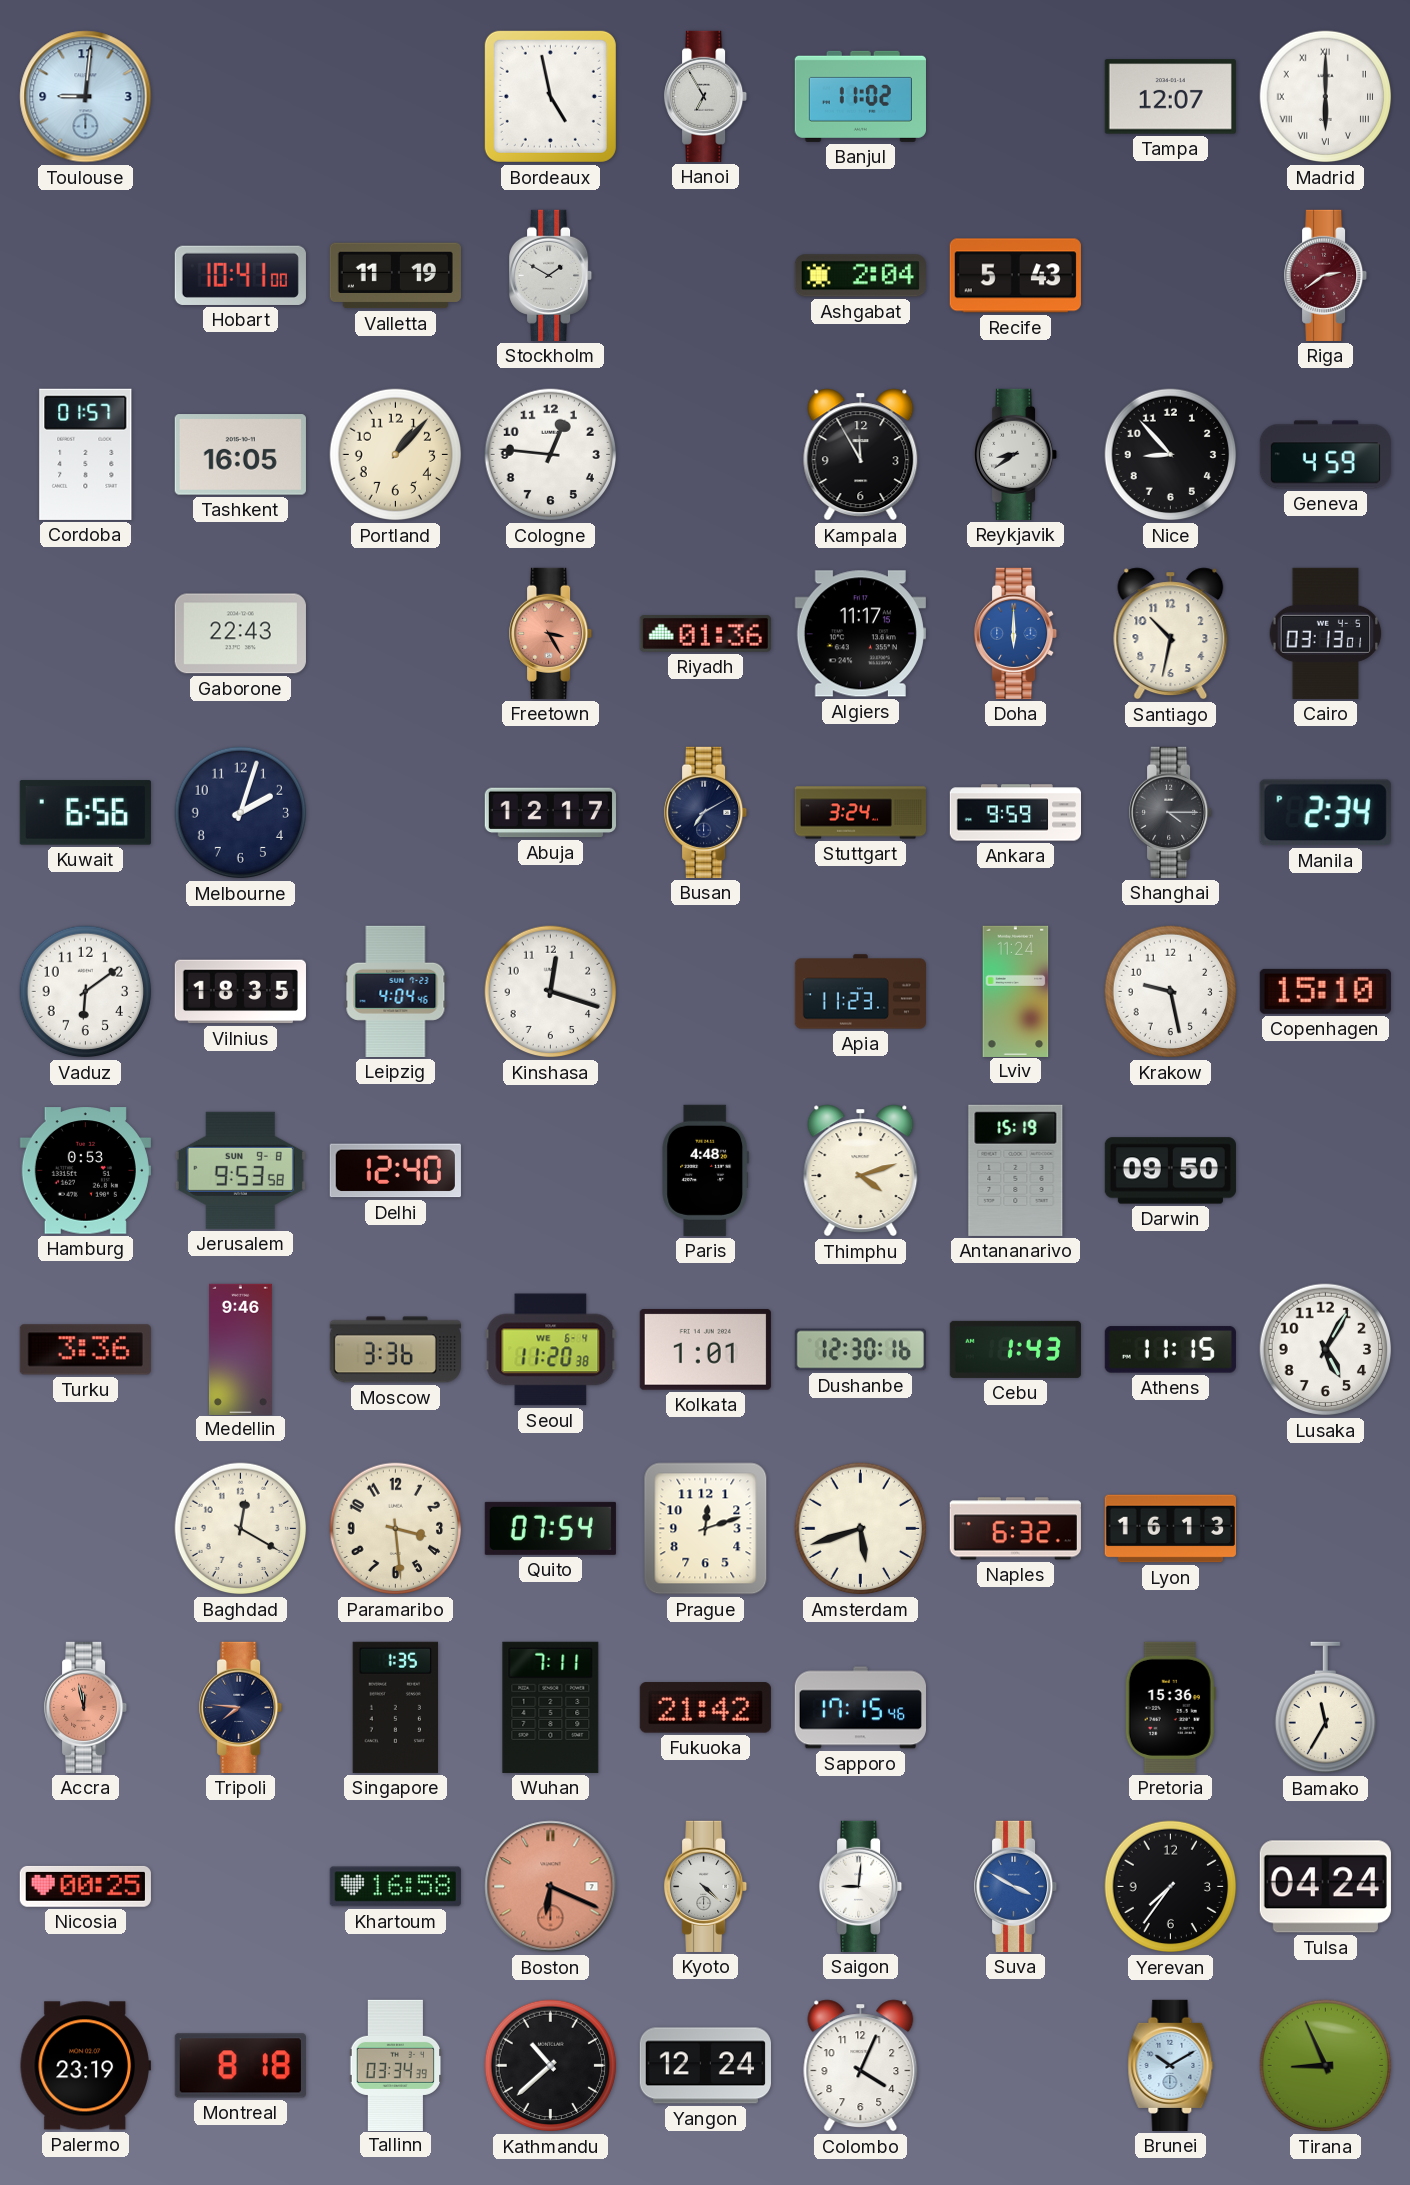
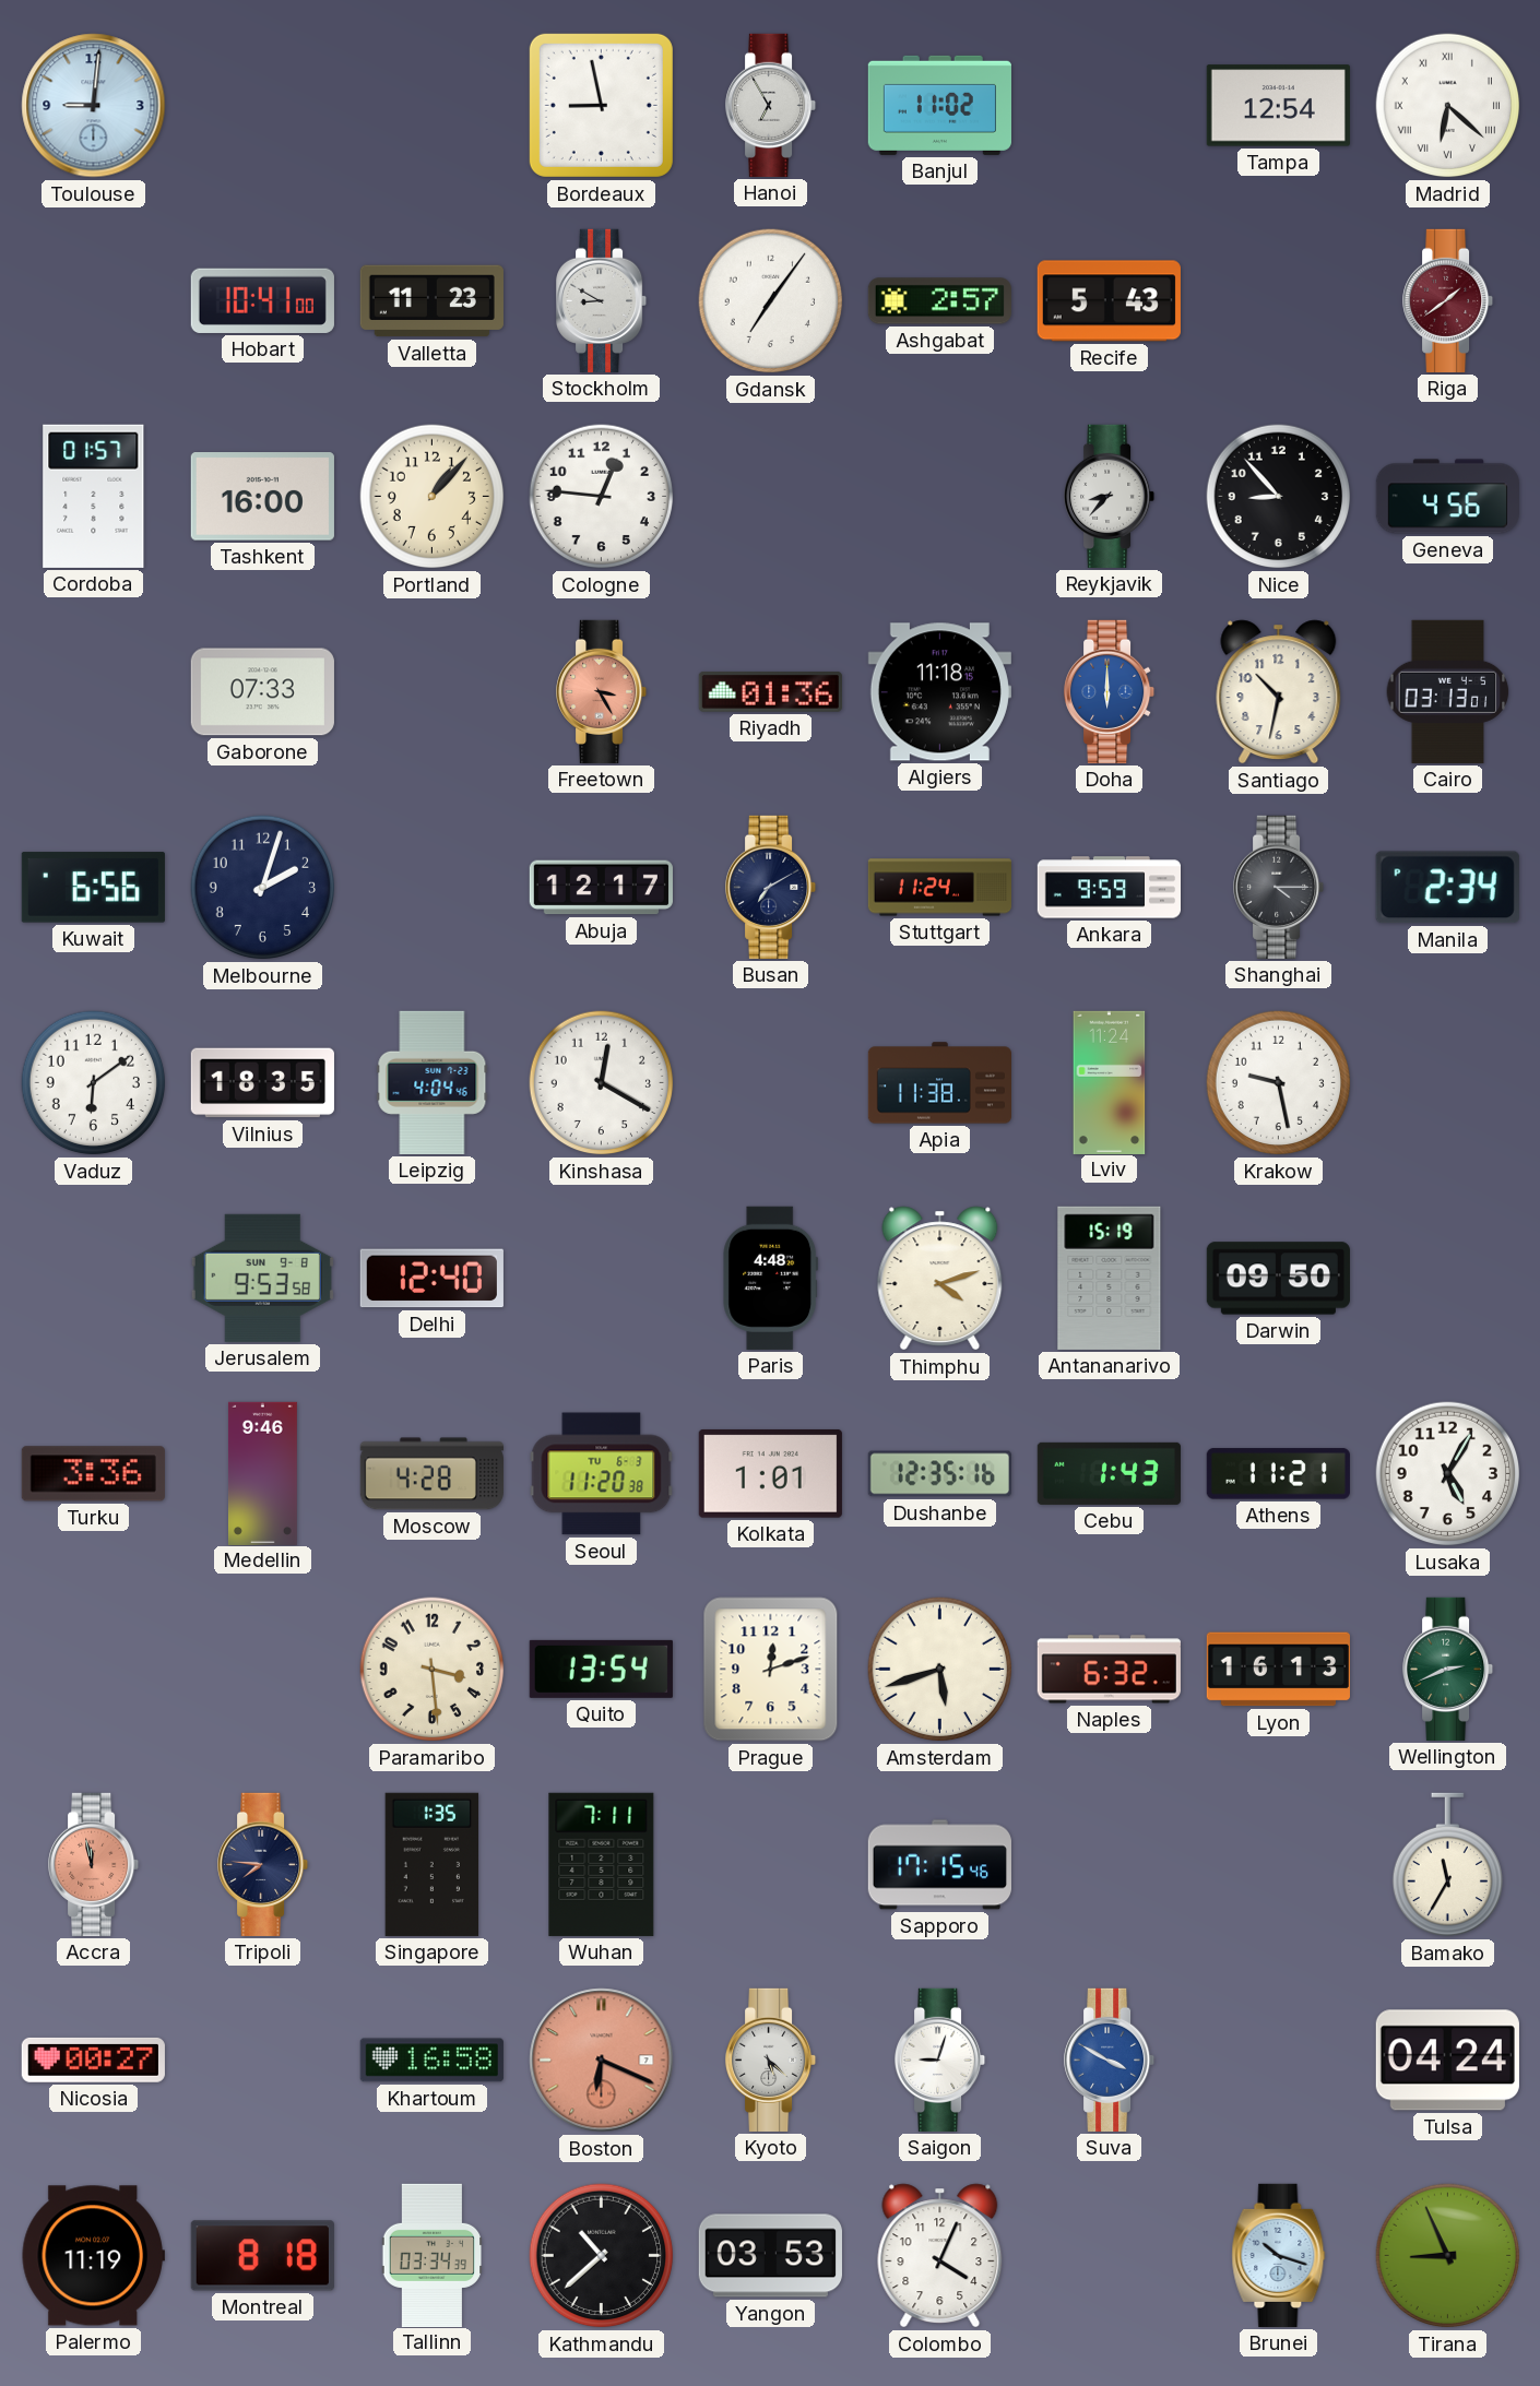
Bordeaux: 4:58 -> 8:58 (601, 105)
Tampa: 12:07 -> 12:54 (1278, 106)
Madrid: 6:00 -> 6:22 (1448, 106)
Valletta: 11:19 -> 11:23 (431, 301)
Stockholm: 1:50 -> 8:50 (602, 300)
Gdansk: none -> 7:06 (771, 301)
Ashgabat: 2:04 -> 2:57 (939, 301)
Riga: 2:39 -> 1:39 (1448, 300)
Tashkent: 16:05 -> 16:00 (262, 497)
Kampala: 11:55 -> none (861, 455)
Reykjavik: 8:39 -> 8:37 (1110, 496)
Geneva: 4:59 -> 4:56 (1447, 497)
Gaborone: 22:43 -> 07:33 (262, 692)
Algiers: 11:17 -> 11:18 (939, 692)
Stuttgart: 3:24 -> 11:24 (939, 888)
Kinshasa: 12:18 -> 12:20 (602, 1083)
Apia: 11:23 -> 11:38 (939, 1083)
Copenhagen: 15:10 -> none (1325, 991)
Hamburg: 0:53 -> none (85, 1171)
Moscow: 3:36 -> 4:28 (431, 1474)
Seoul date: WE 6-4 -> TU 6-3 (602, 1474)
Dushanbe: 12:30 -> 12:35 (939, 1474)
Athens: 11:15 -> 11:21 (1278, 1474)
Baghdad: 12:20 -> none (241, 1529)
Quito: 07:54 -> 13:54 (601, 1669)
Wellington: none -> 2:41 (1448, 1669)
Fukuoka: 21:42 -> none (705, 1708)
Pretoria: 15:36 -> none (1170, 1707)
Nicosia: 00:25 -> 00:27 (93, 2059)
Kyoto: 4:22 -> 5:22 (771, 2059)
Saigon: 9:01 -> 9:03 (940, 2059)
Yerevan: 7:36 -> none (1171, 1887)
Palermo: 23:19 -> 11:19 (93, 2256)
Yangon: 12:24 -> 03:53 (770, 2256)
Brunei: 10:10 -> 10:18 (1279, 2255)
